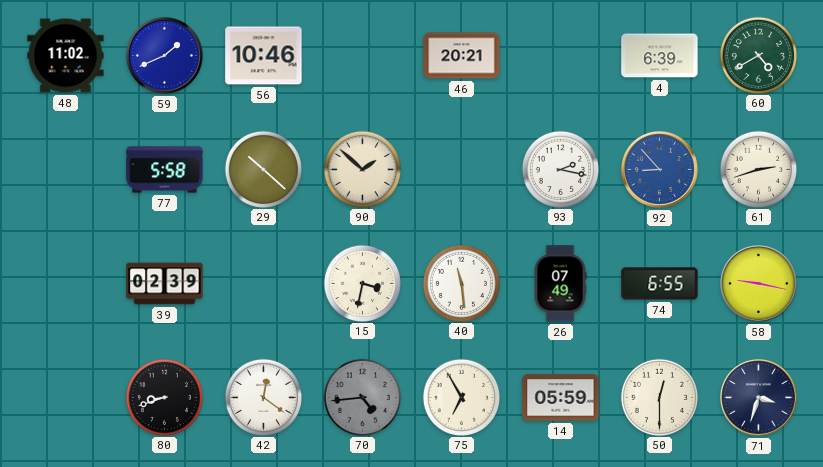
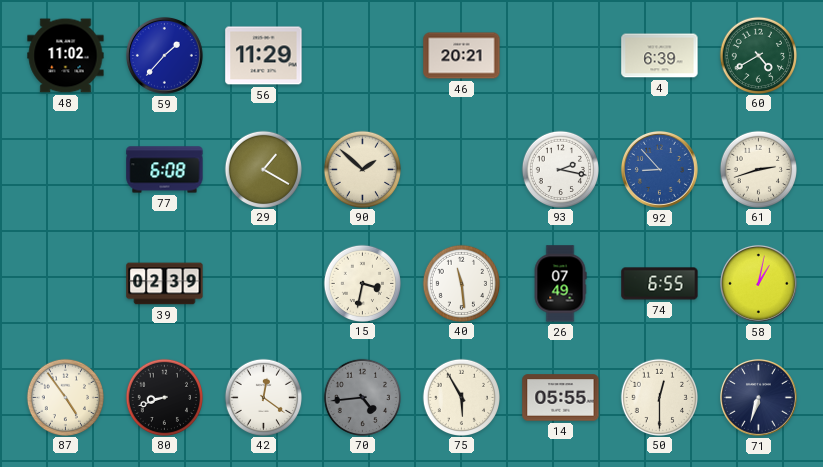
59: 1:41 -> 1:37 (164, 55)
56: 10:46 -> 11:29 (264, 56)
77: 5:58 -> 6:08 (165, 170)
29: 10:22 -> 1:20 (263, 169)
58: 9:17 -> 1:02 (758, 283)
87: none -> 4:54 (65, 397)
75: 6:55 -> 5:55 (461, 397)
14: 05:59 -> 05:55 (561, 398)
71: 3:33 -> 6:33 (758, 397)
